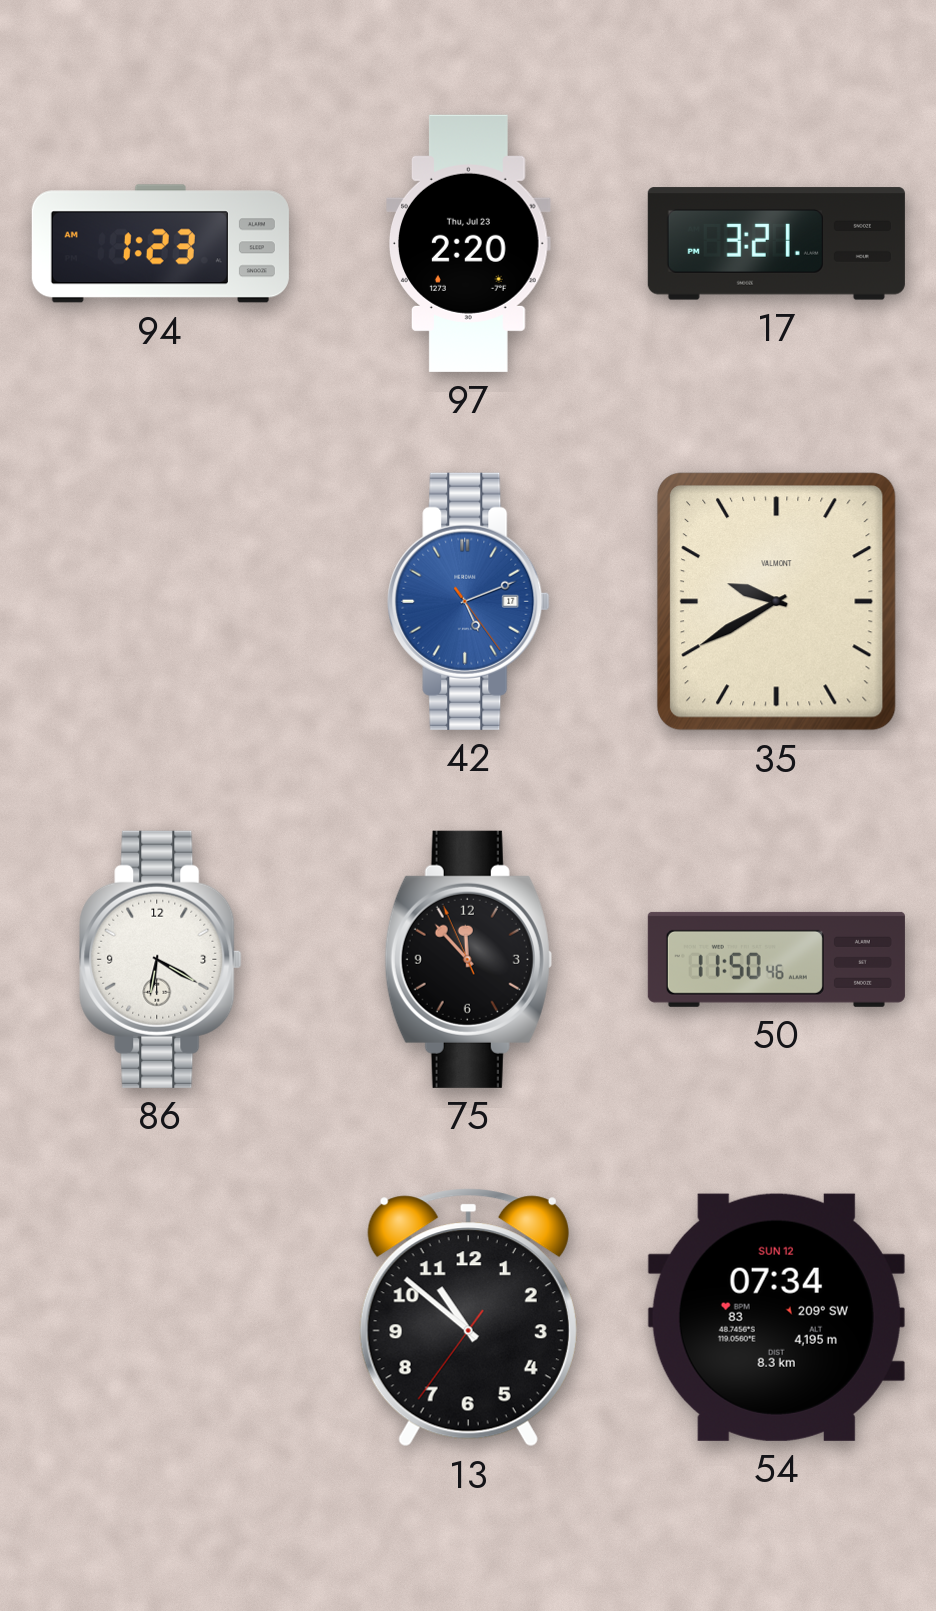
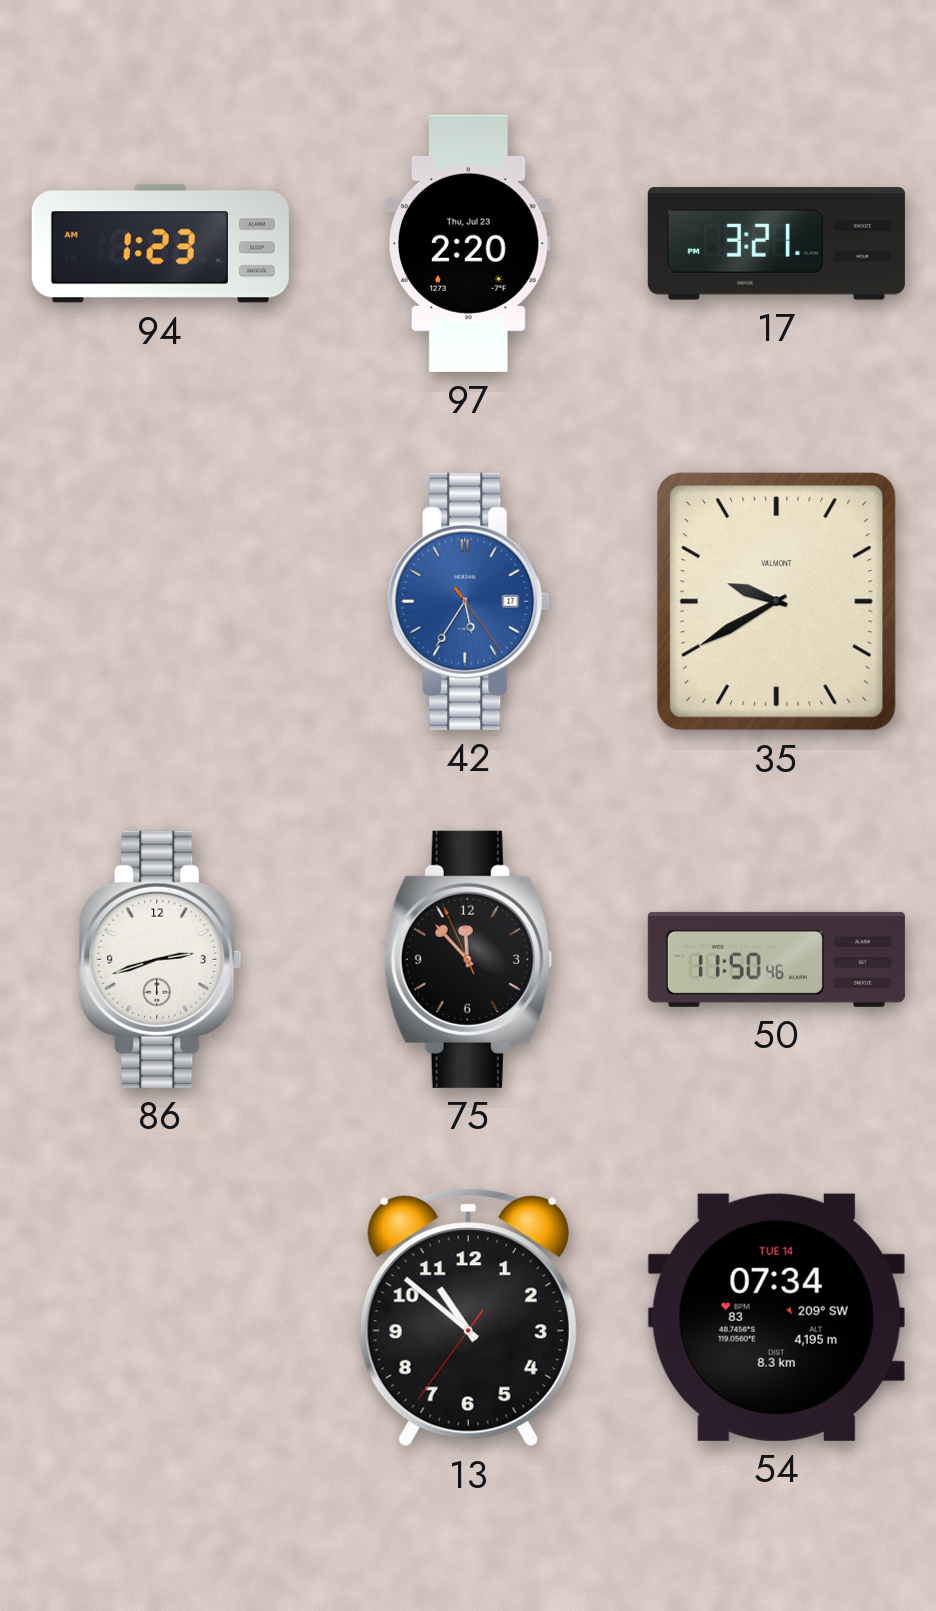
42: 5:11 -> 5:35 (469, 601)
86: 6:20 -> 2:42 (161, 959)
54 date: SUN 12 -> TUE 14 (776, 1317)
